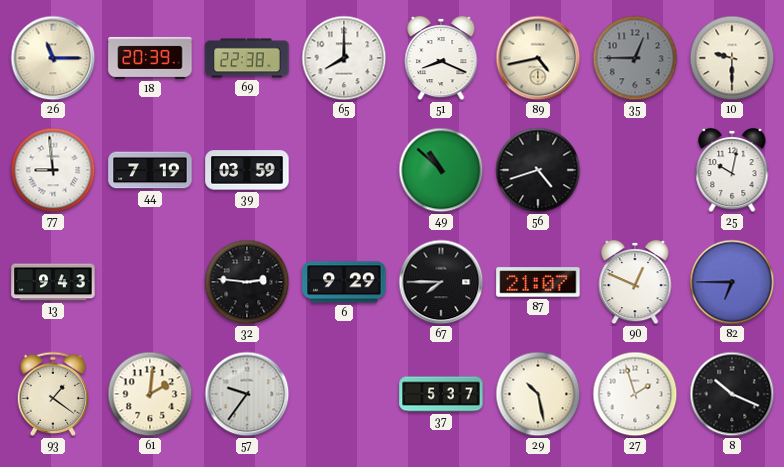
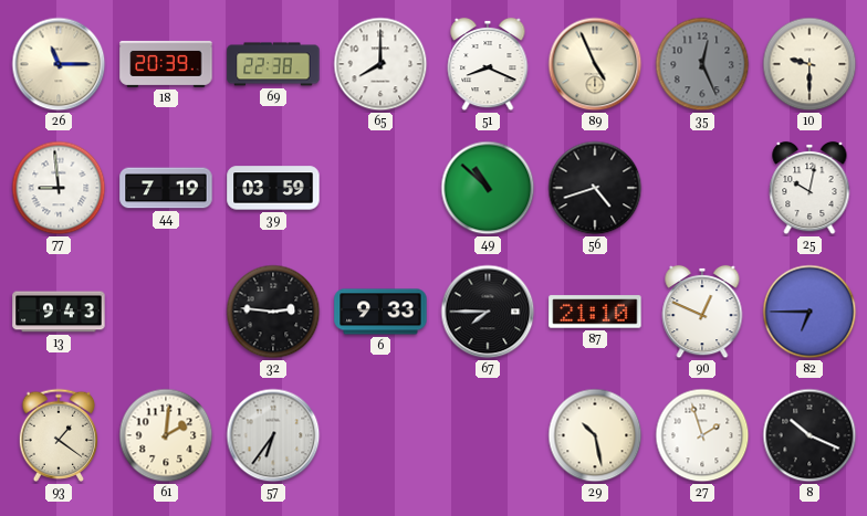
89: 4:43 -> 4:56 (595, 64)
35: 12:45 -> 12:26 (702, 64)
6: 9:29 -> 9:33 (380, 312)
87: 21:07 -> 21:10 (595, 312)
57: 9:36 -> 6:36 (273, 435)
37: 5:37 -> none (441, 394)
